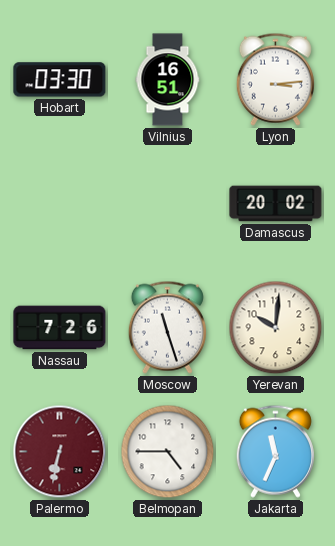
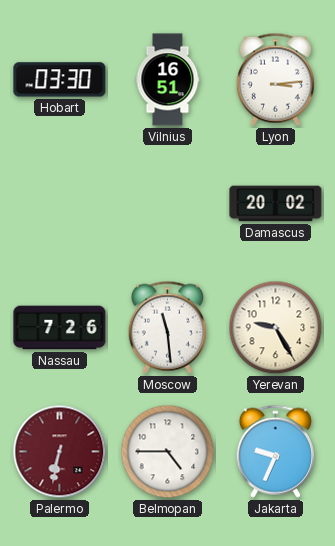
Moscow: 11:27 -> 11:29 (167, 327)
Yerevan: 10:01 -> 9:25 (276, 328)
Jakarta: 11:34 -> 9:34 (275, 451)
